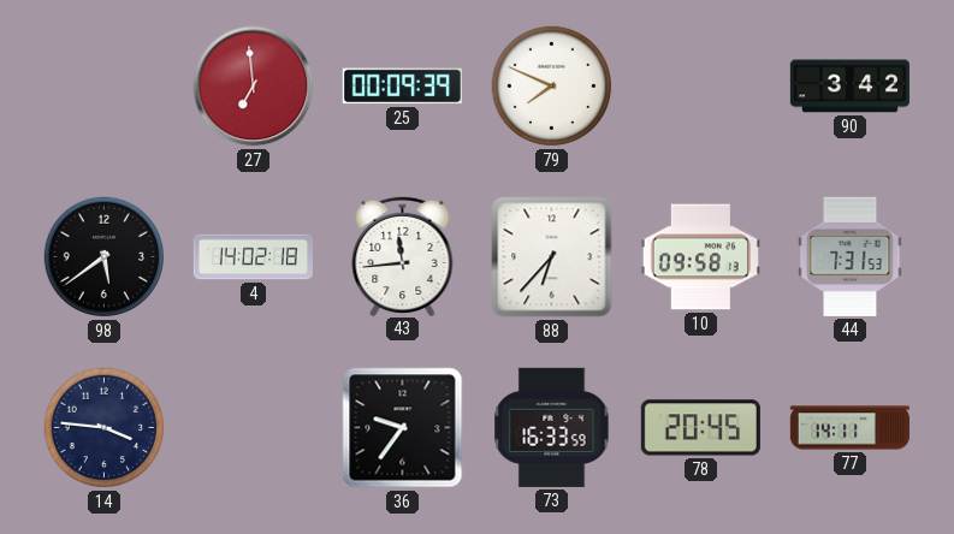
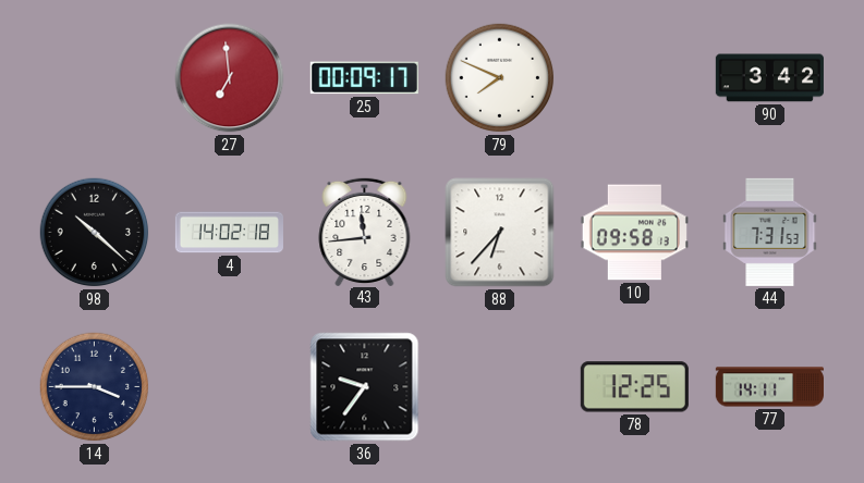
25: 00:09:39 -> 00:09:17 (364, 78)
98: 5:39 -> 10:22 (95, 233)
14: 3:46 -> 3:45 (95, 387)
73: 16:33 -> none (552, 427)
78: 20:45 -> 12:25 (634, 387)
